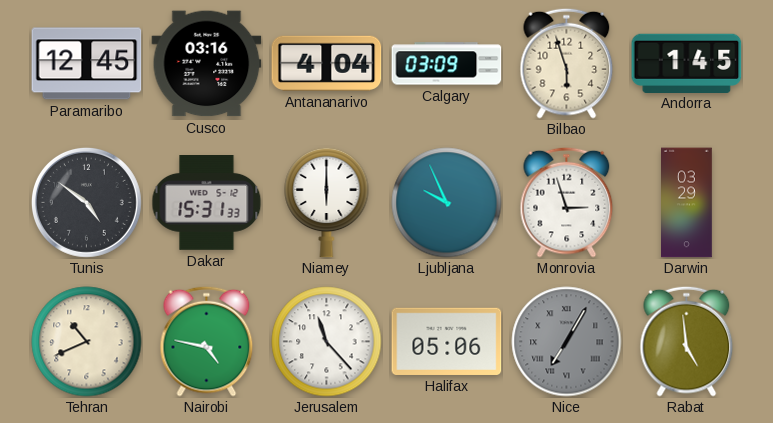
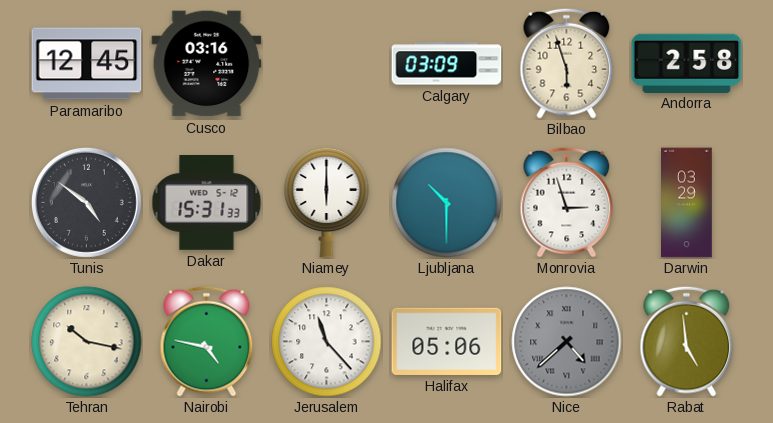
Antananarivo: 4:04 -> none (327, 63)
Andorra: 1:45 -> 2:58 (687, 63)
Ljubljana: 9:56 -> 10:30 (447, 203)
Tehran: 10:41 -> 10:17 (87, 342)
Nice: 7:05 -> 4:38 (567, 342)
